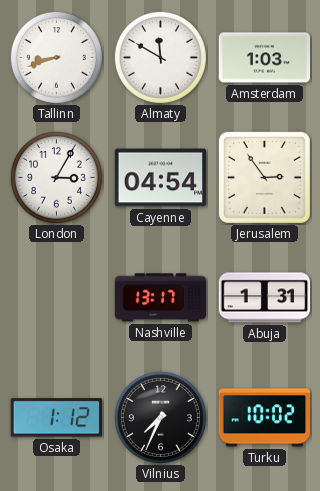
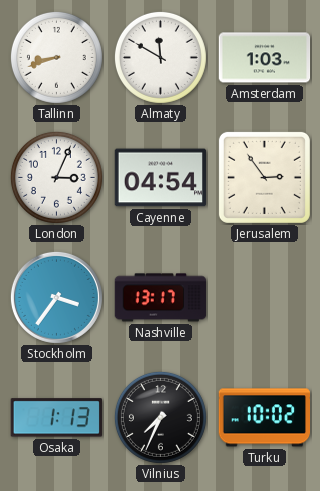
London: 3:05 -> 3:04 (56, 177)
Stockholm: none -> 3:36 (56, 297)
Abuja: 1:31 -> none (265, 298)
Osaka: 1:12 -> 1:13 (56, 418)
